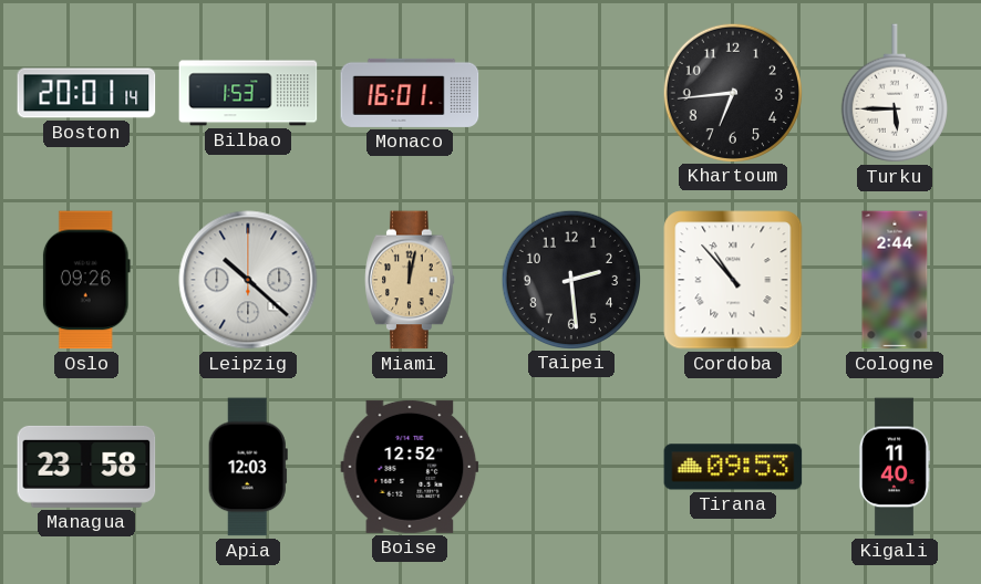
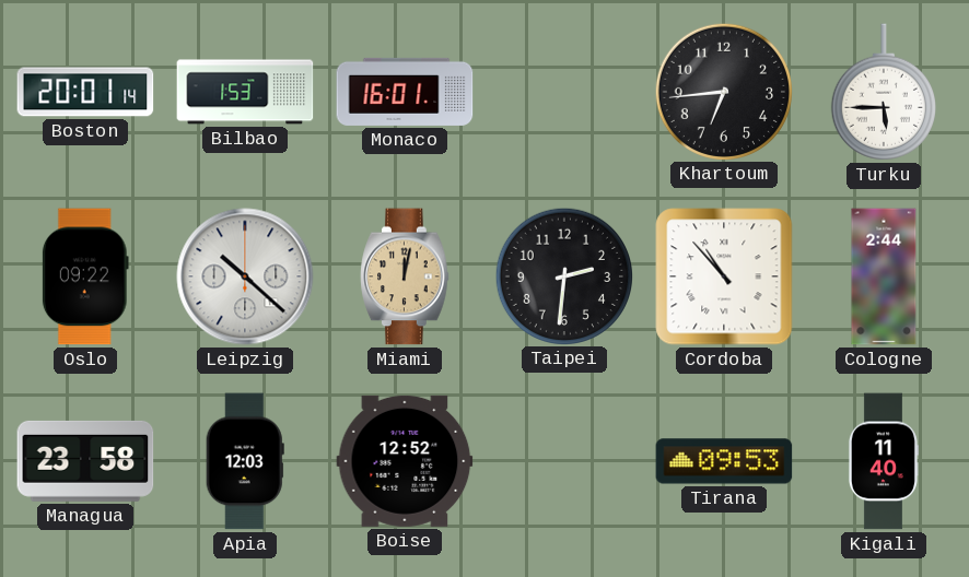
Oslo: 09:26 -> 09:22 (85, 276)
Taipei: 2:29 -> 2:31 (563, 275)
